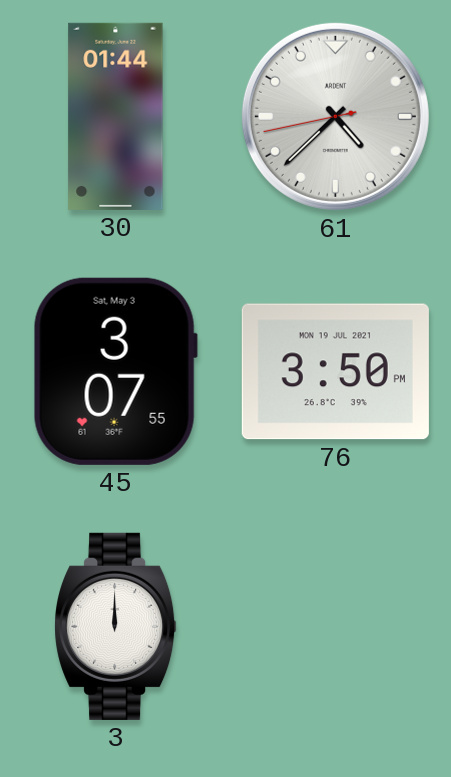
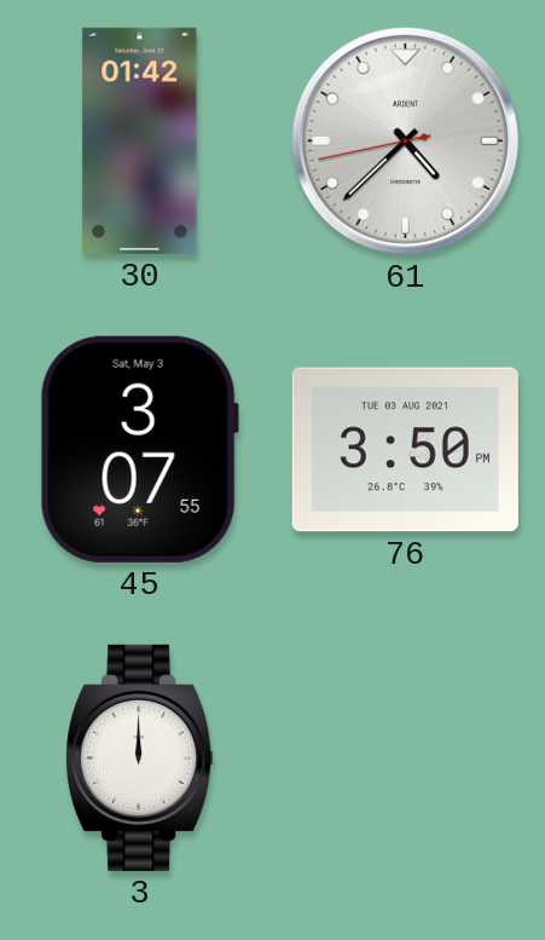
30: 01:44 -> 01:42 (140, 140)
76 date: MON 19 JUL 2021 -> TUE 03 AUG 2021 (405, 450)
